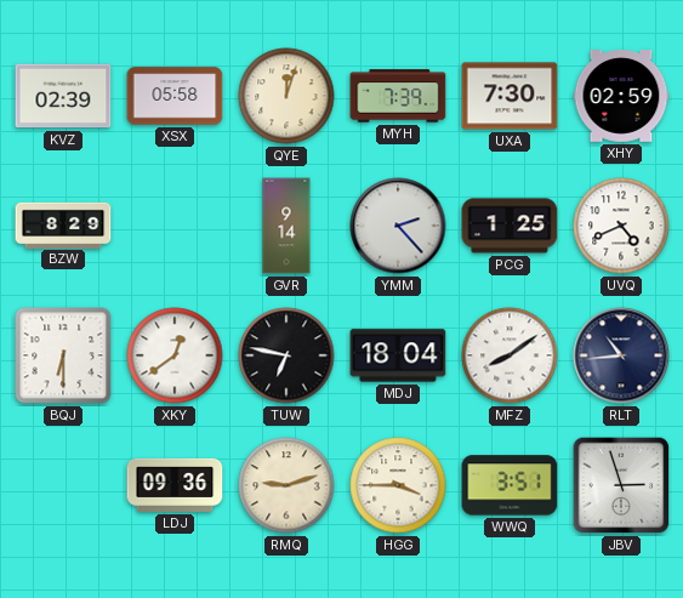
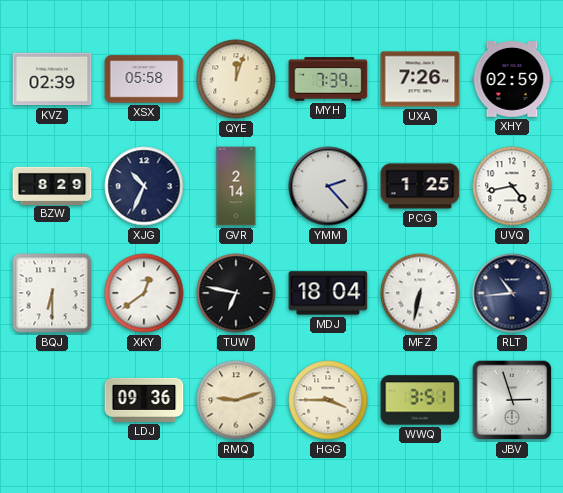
UXA: 7:30 -> 7:26 (420, 79)
XJG: none -> 10:34 (144, 186)
GVR: 9:14 -> 2:14 (236, 186)
UVQ: 4:41 -> 4:43 (512, 186)
MFZ: 8:09 -> 6:32 (420, 293)
